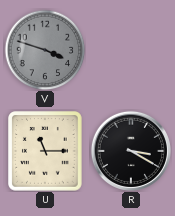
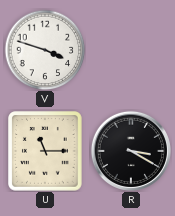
V dial: grey -> white (45, 50)
